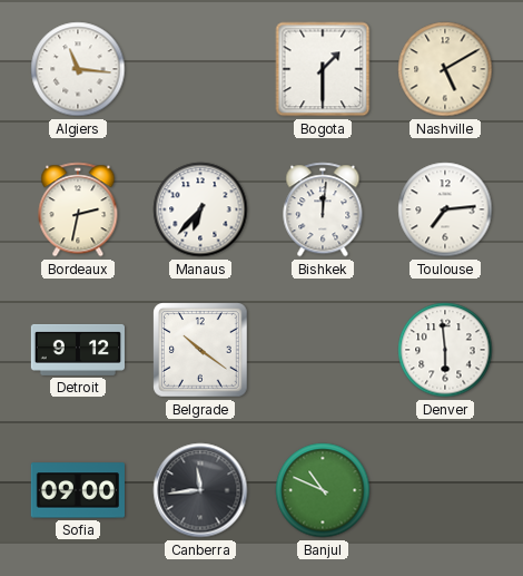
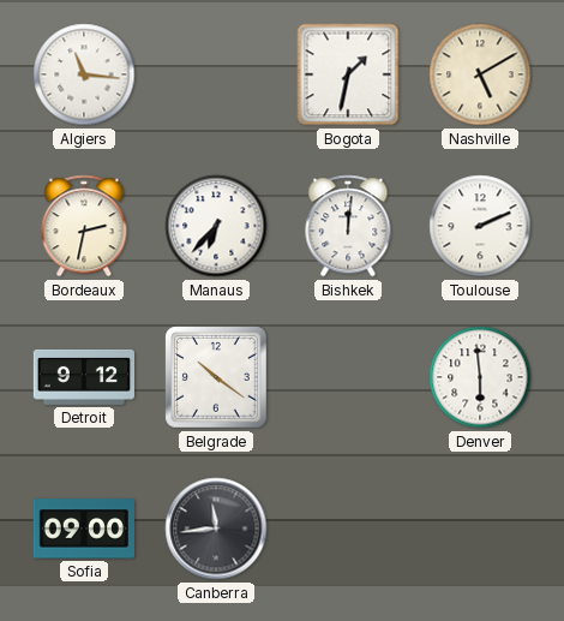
Bogota: 1:30 -> 1:32 (348, 74)
Toulouse: 7:14 -> 2:11 (480, 226)
Banjul: 10:49 -> none (323, 490)
